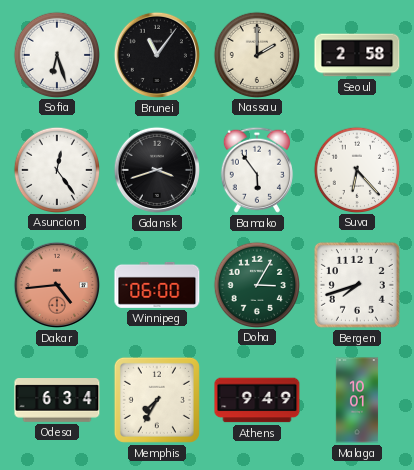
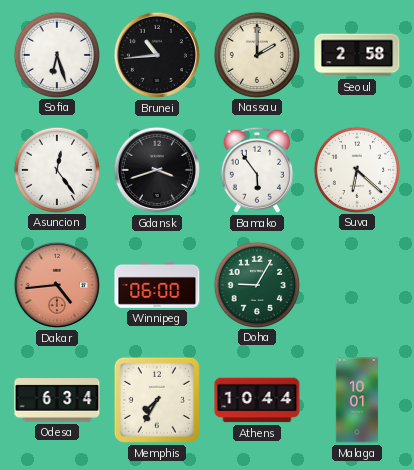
Brunei: 11:06 -> 10:44 (157, 55)
Suva: 6:23 -> 6:22 (356, 169)
Doha: 3:05 -> 9:05 (256, 284)
Bergen: 7:42 -> none (357, 285)
Athens: 9:49 -> 10:44 (257, 400)
